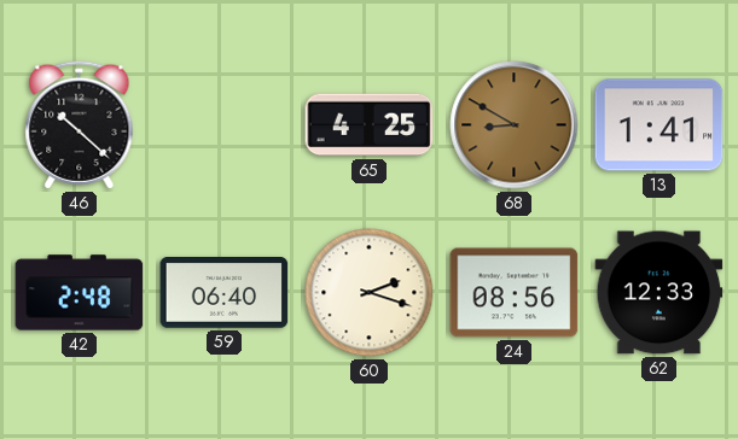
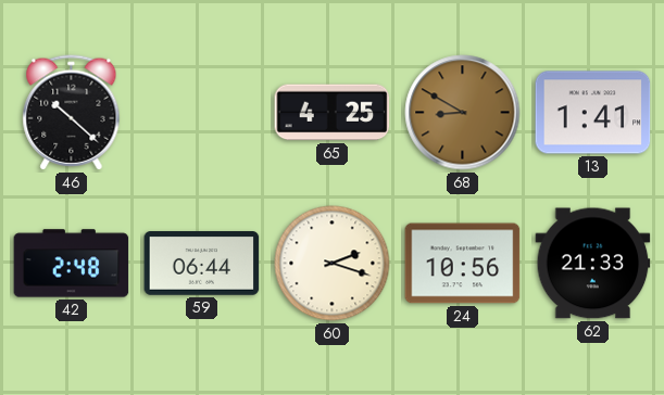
59: 06:40 -> 06:44 (202, 264)
24: 08:56 -> 10:56 (463, 264)
62: 12:33 -> 21:33 (593, 264)
